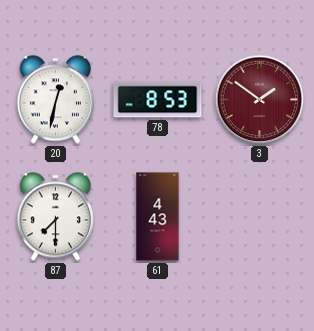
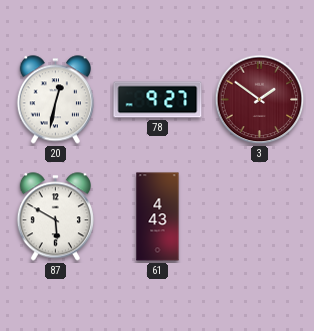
78: 8:53 -> 9:27 (158, 100)
87: 7:30 -> 5:50 (55, 217)
